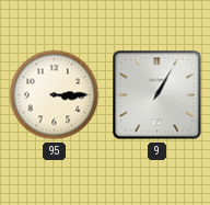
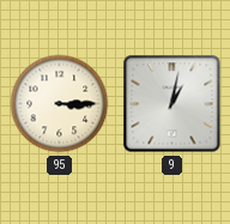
9: 1:05 -> 1:02 (172, 104)
